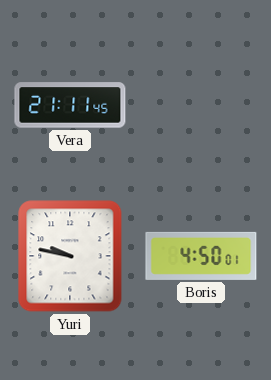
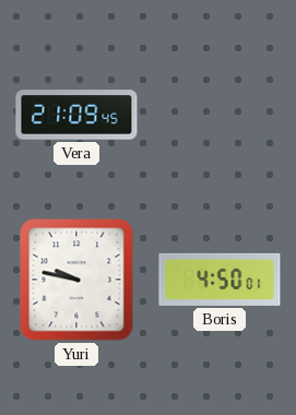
Vera: 21:11 -> 21:09 (76, 115)
